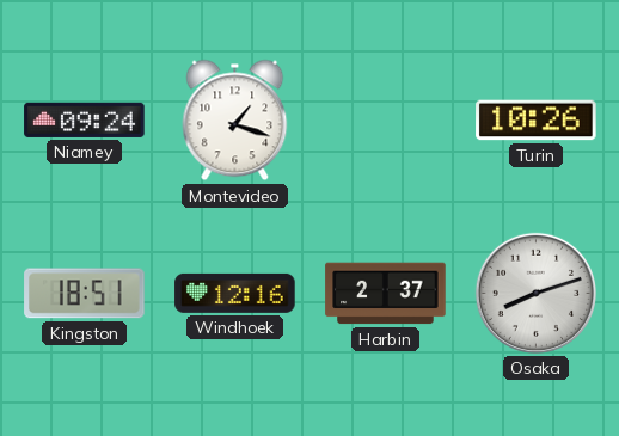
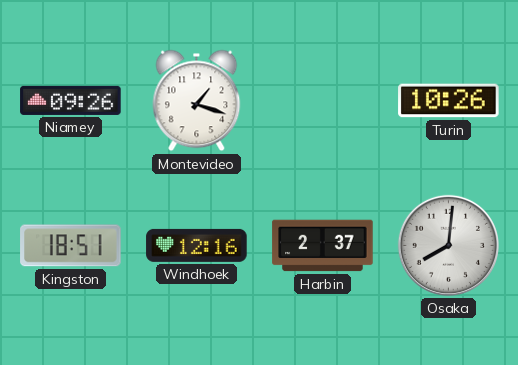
Niamey: 09:24 -> 09:26 (71, 100)
Osaka: 8:12 -> 8:01 (448, 245)
